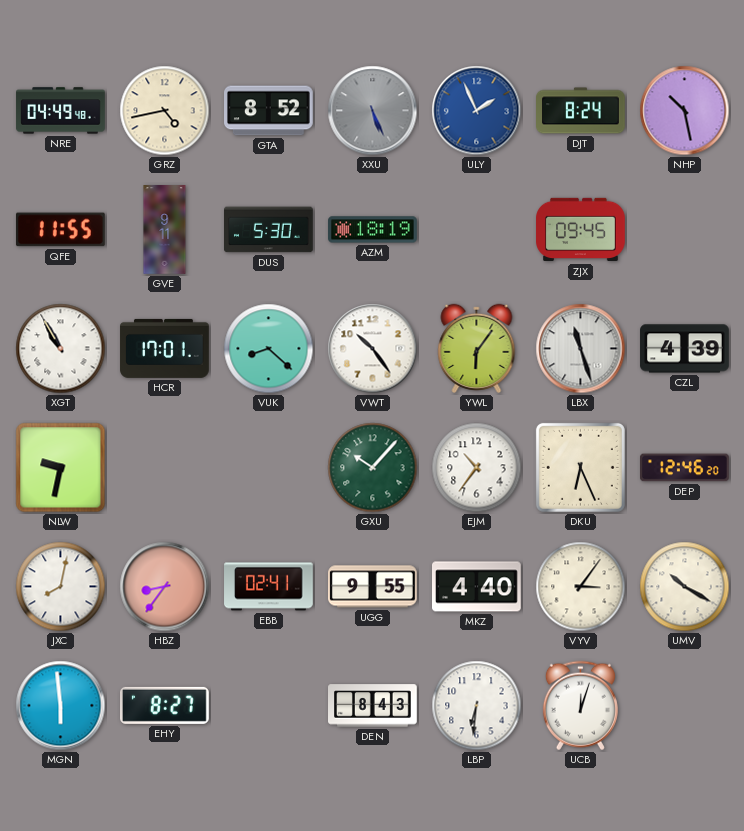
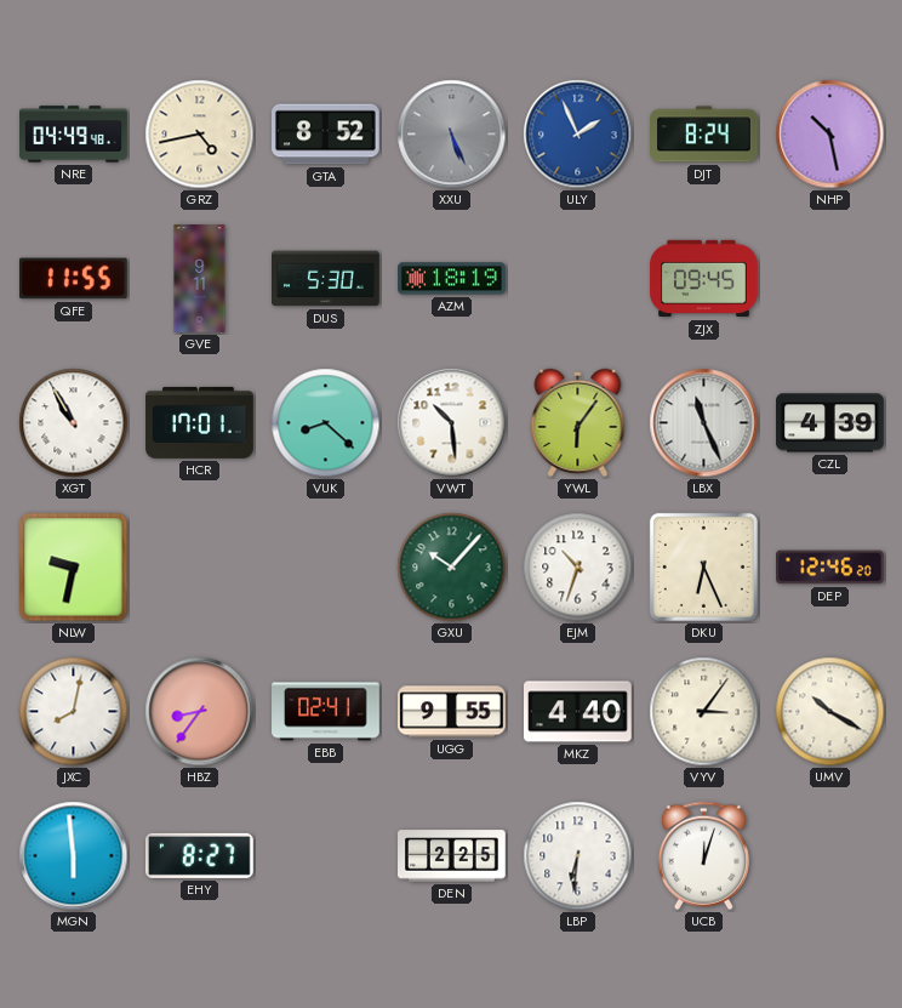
VWT: 10:24 -> 10:29 (452, 423)
LBX: 11:27 -> 11:26 (704, 423)
EJM: 10:36 -> 10:33 (578, 568)
DEN: 8:43 -> 2:25 (452, 856)
